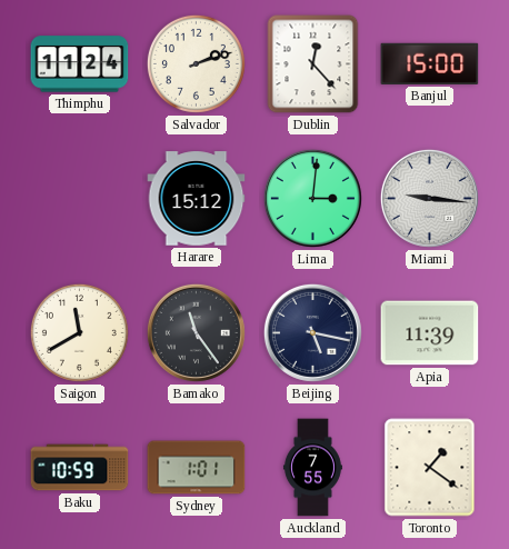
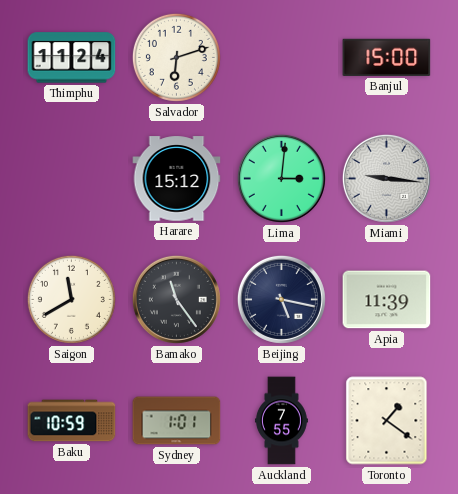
Salvador: 2:12 -> 6:12 (176, 57)
Dublin: 12:23 -> none (313, 64)
